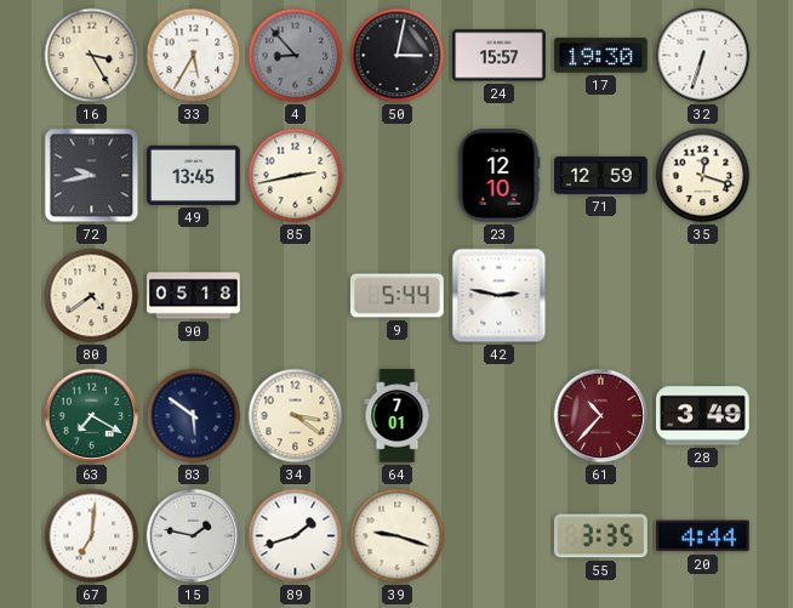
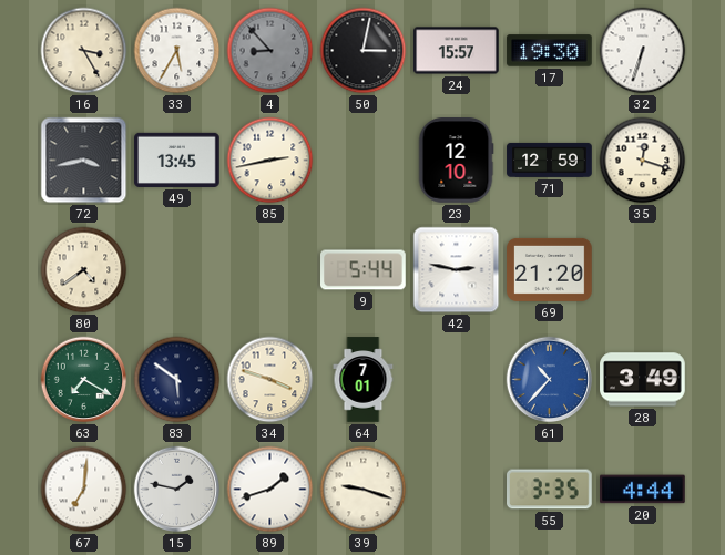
72: 9:43 -> 3:43 (84, 161)
90: 05:18 -> none (194, 296)
69: none -> 21:20 (550, 269)
34: 3:21 -> 3:48 (270, 380)
61 dial: burgundy -> blue (550, 380)
